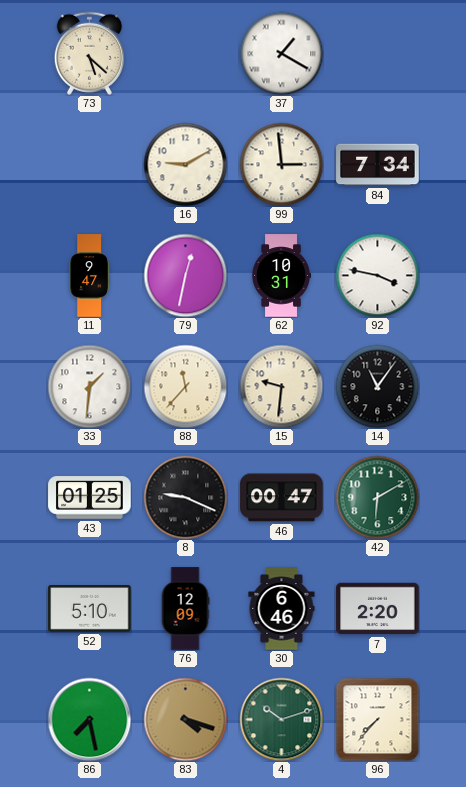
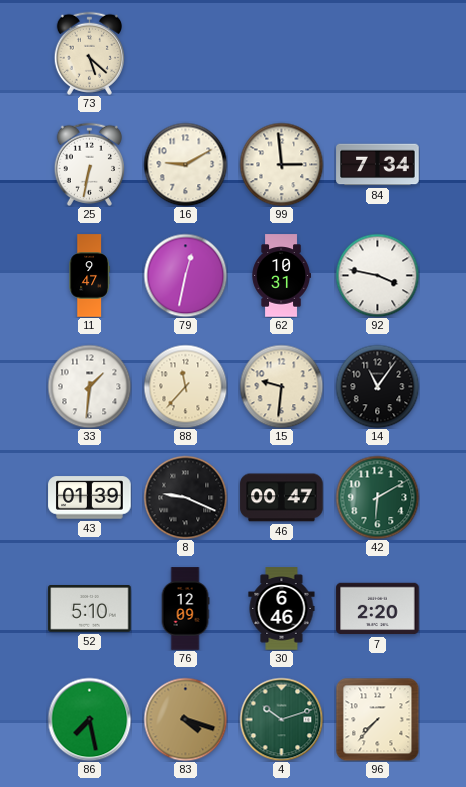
37: 1:20 -> none (281, 53)
25: none -> 6:32 (89, 164)
43: 01:25 -> 01:39 (90, 498)
